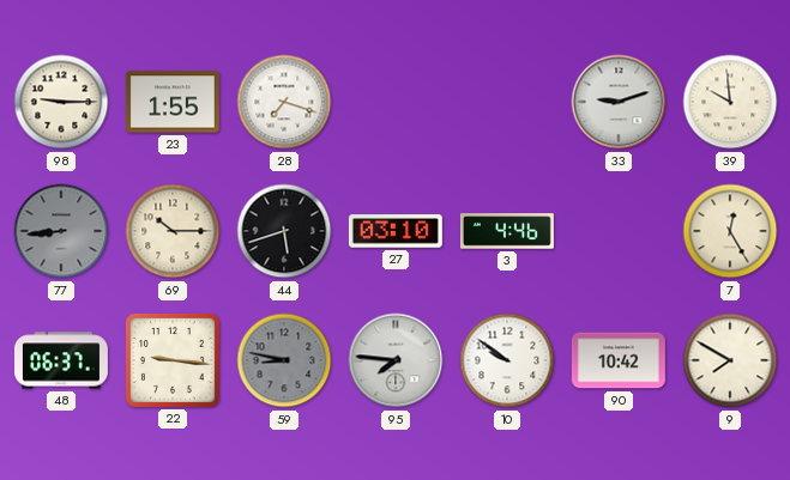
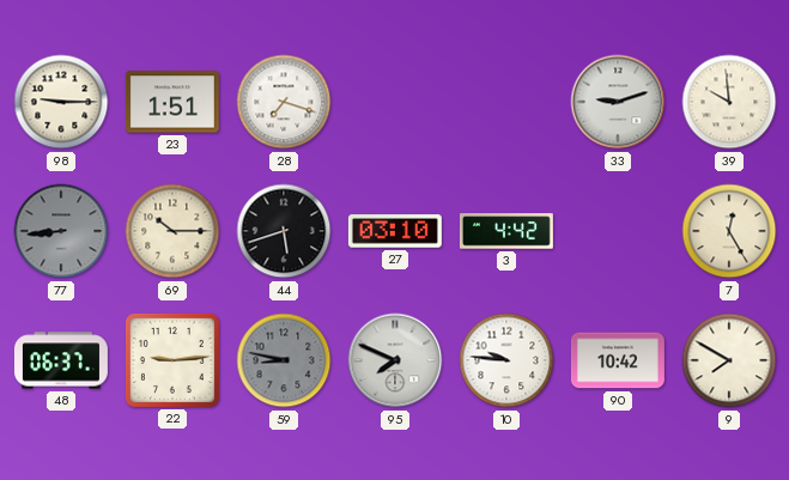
23: 1:55 -> 1:51 (172, 102)
3: 4:46 -> 4:42 (506, 231)
22: 9:16 -> 9:14 (172, 360)
95: 7:46 -> 7:49 (395, 360)
10: 9:51 -> 9:46 (506, 360)
